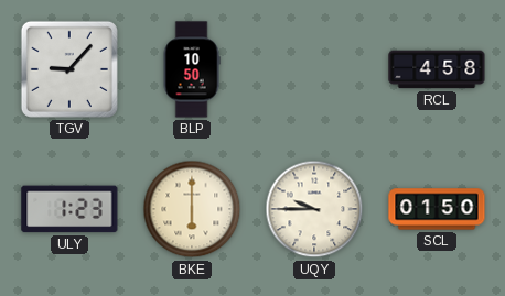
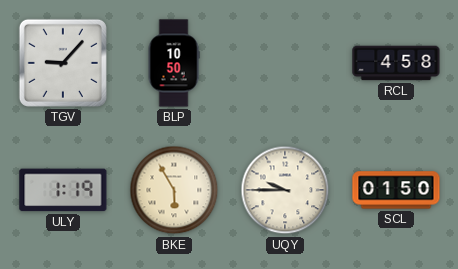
ULY: 1:23 -> 1:19 (63, 190)
BKE: 6:00 -> 5:55 (174, 190)
